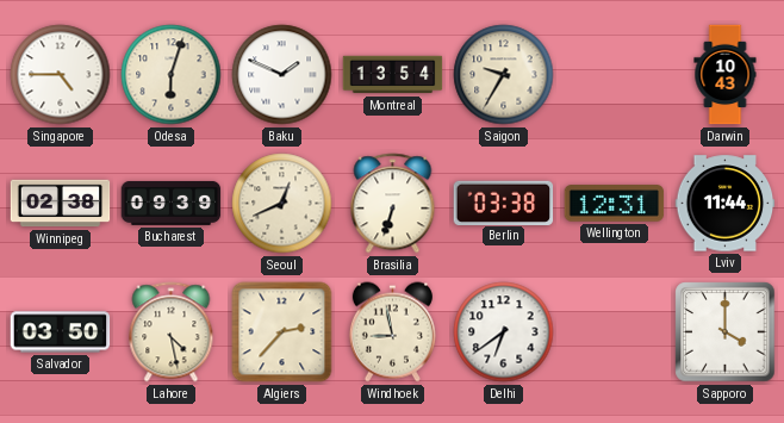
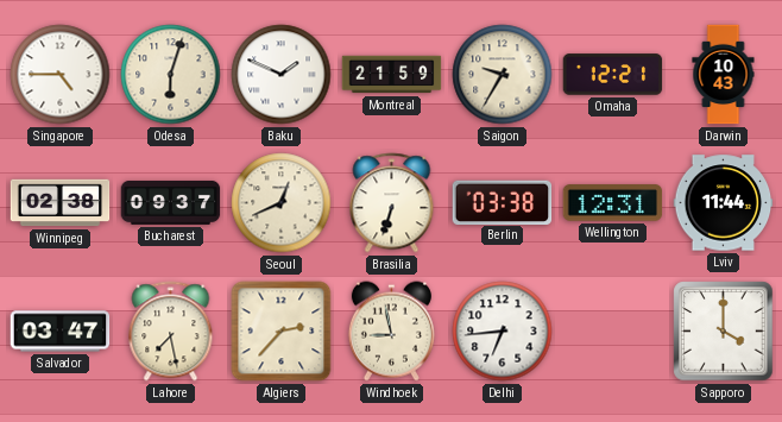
Montreal: 13:54 -> 21:59 (392, 75)
Omaha: none -> 12:21 (613, 75)
Bucharest: 09:39 -> 09:37 (171, 202)
Salvador: 03:50 -> 03:47 (61, 332)
Lahore: 4:28 -> 7:28 (171, 332)
Delhi: 6:39 -> 6:44 (503, 332)
